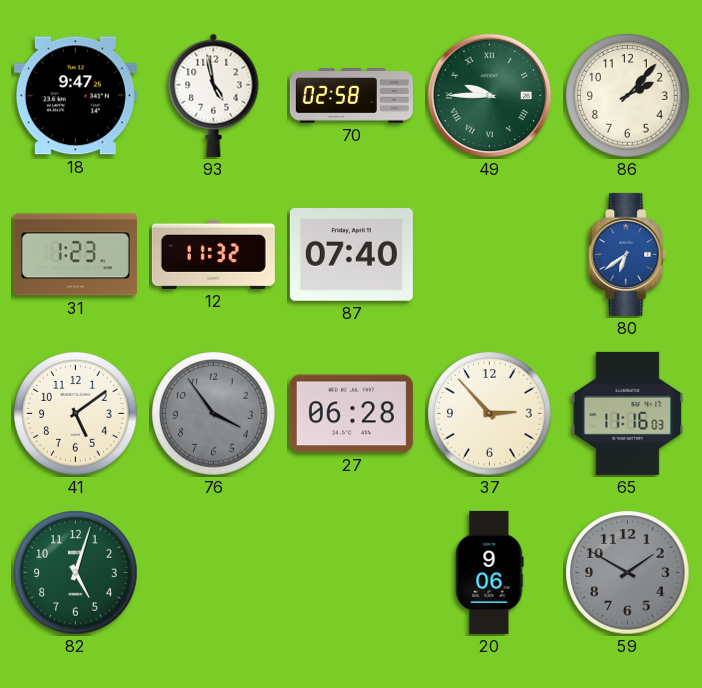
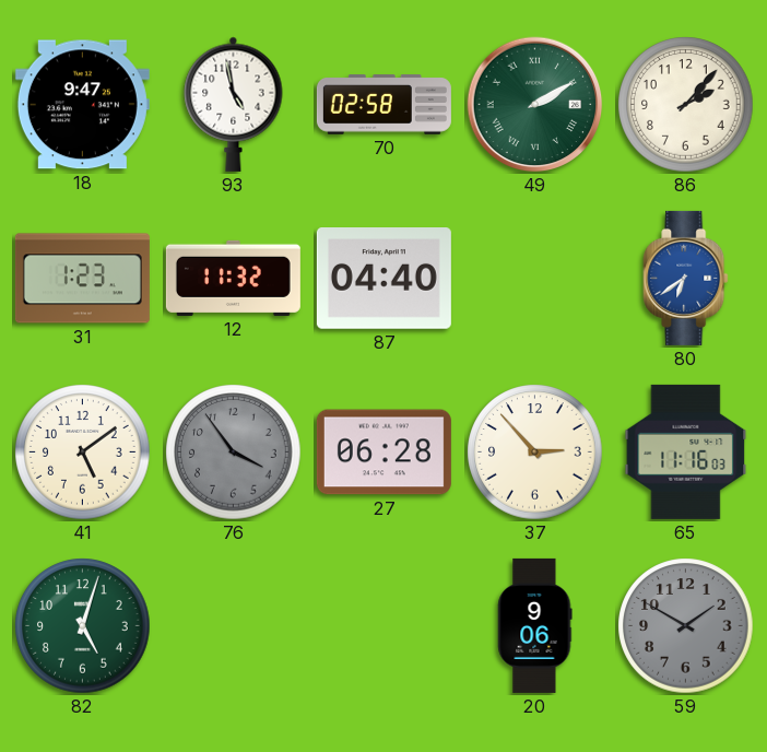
49: 9:45 -> 2:10 (535, 105)
87: 07:40 -> 04:40 (383, 279)
